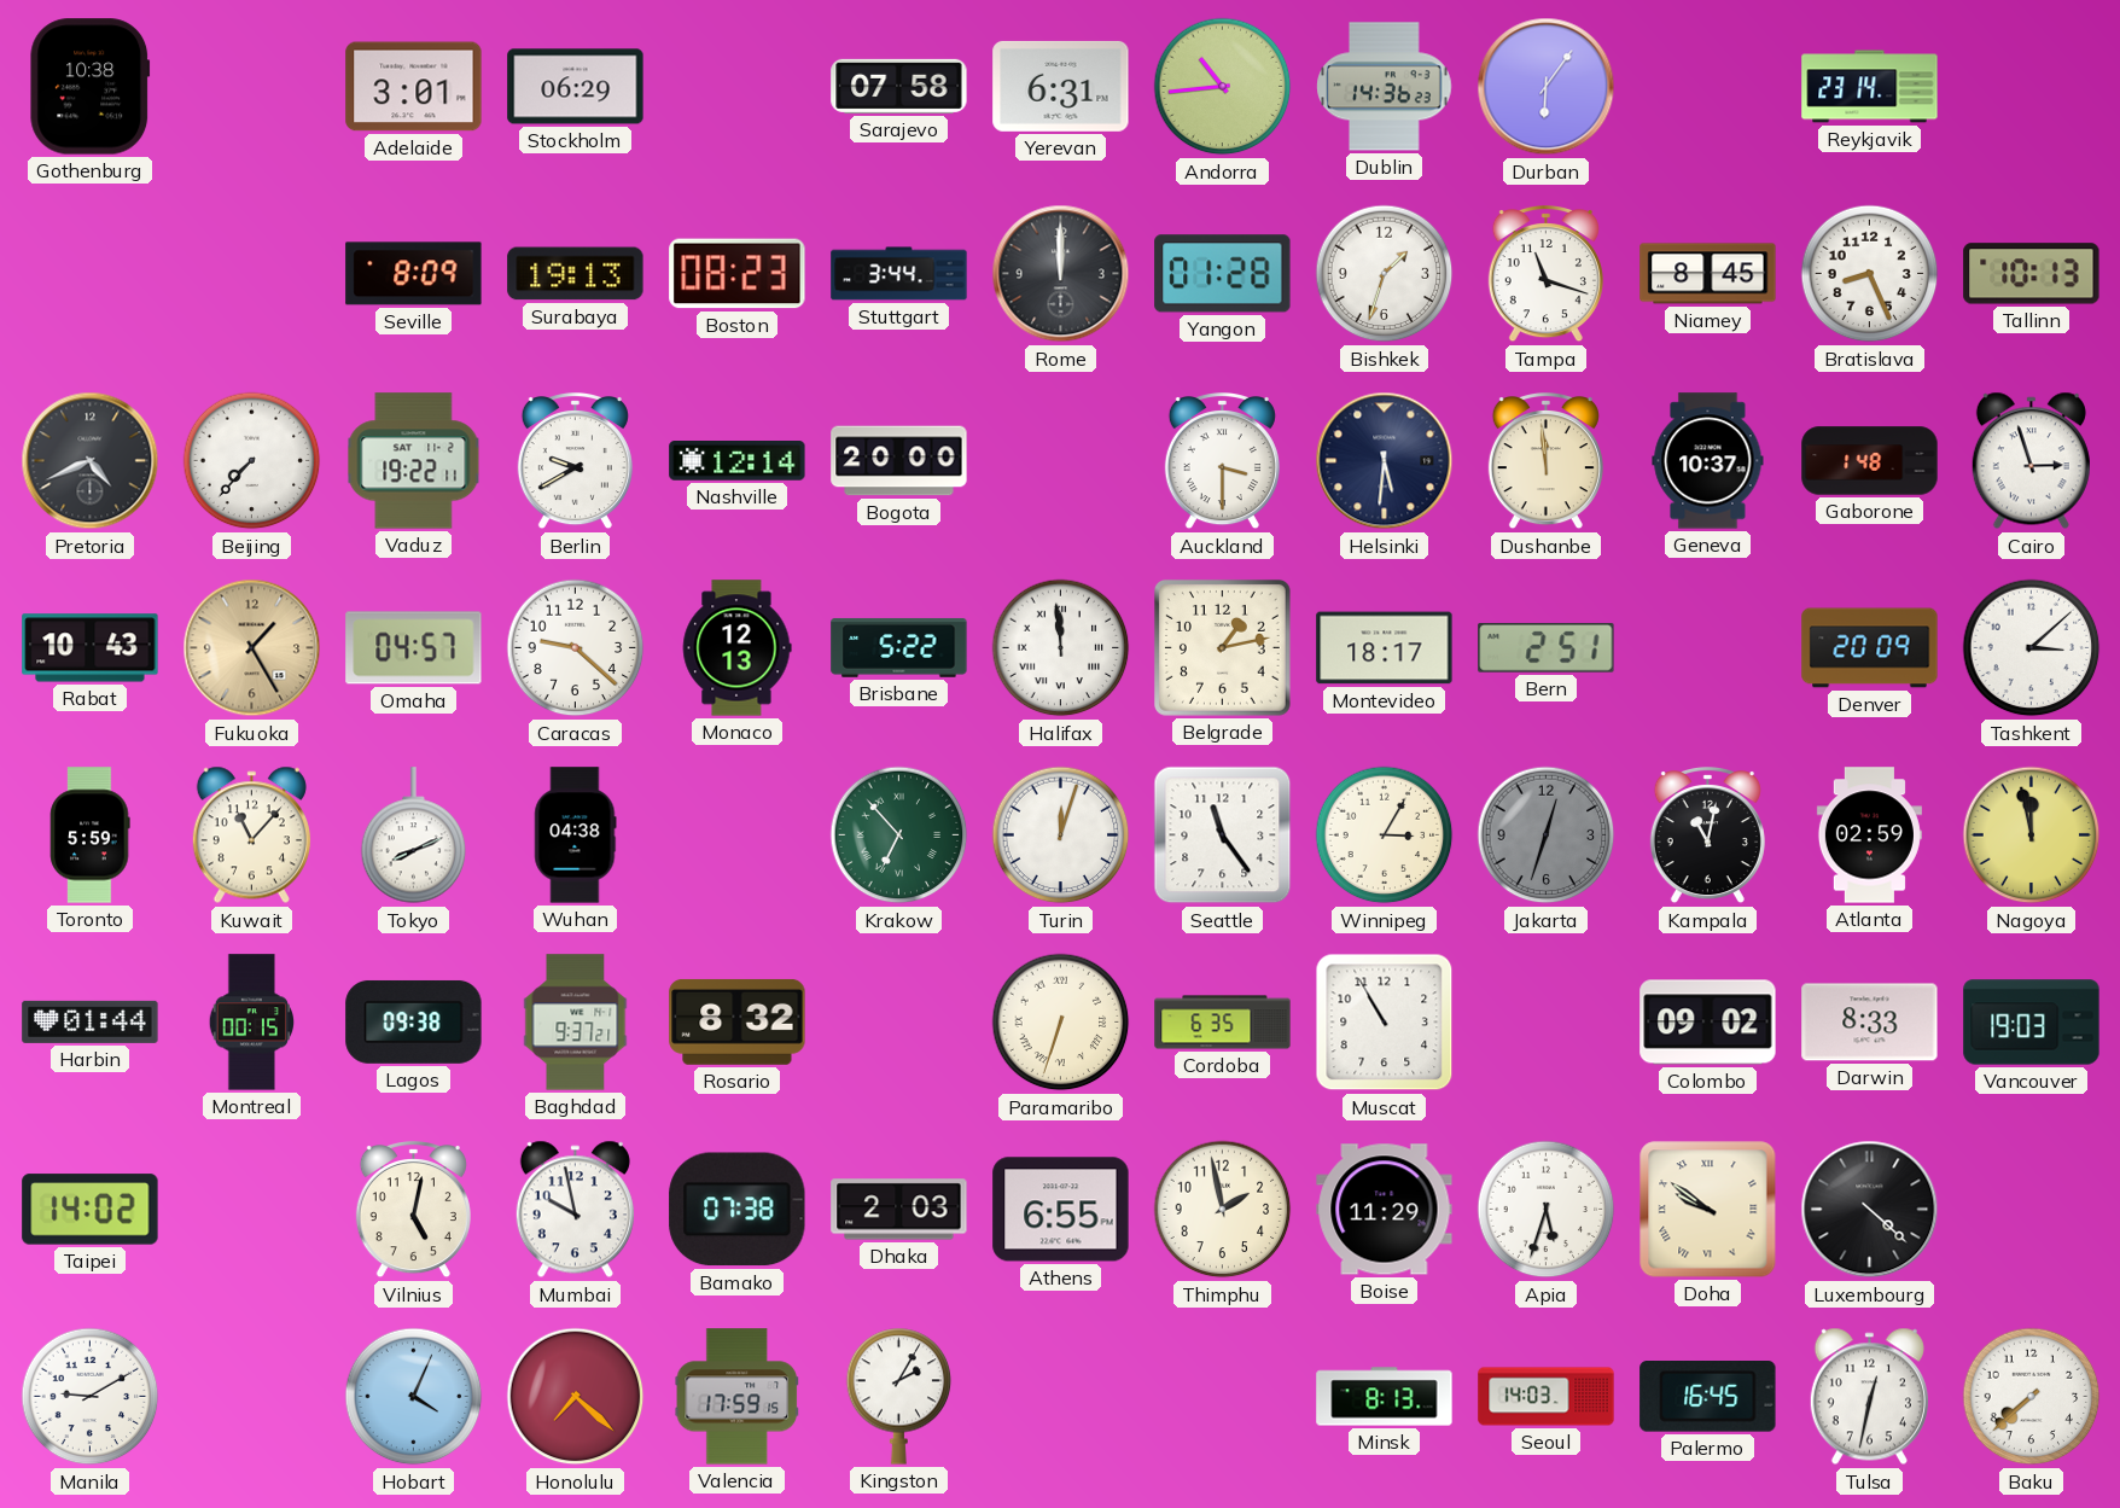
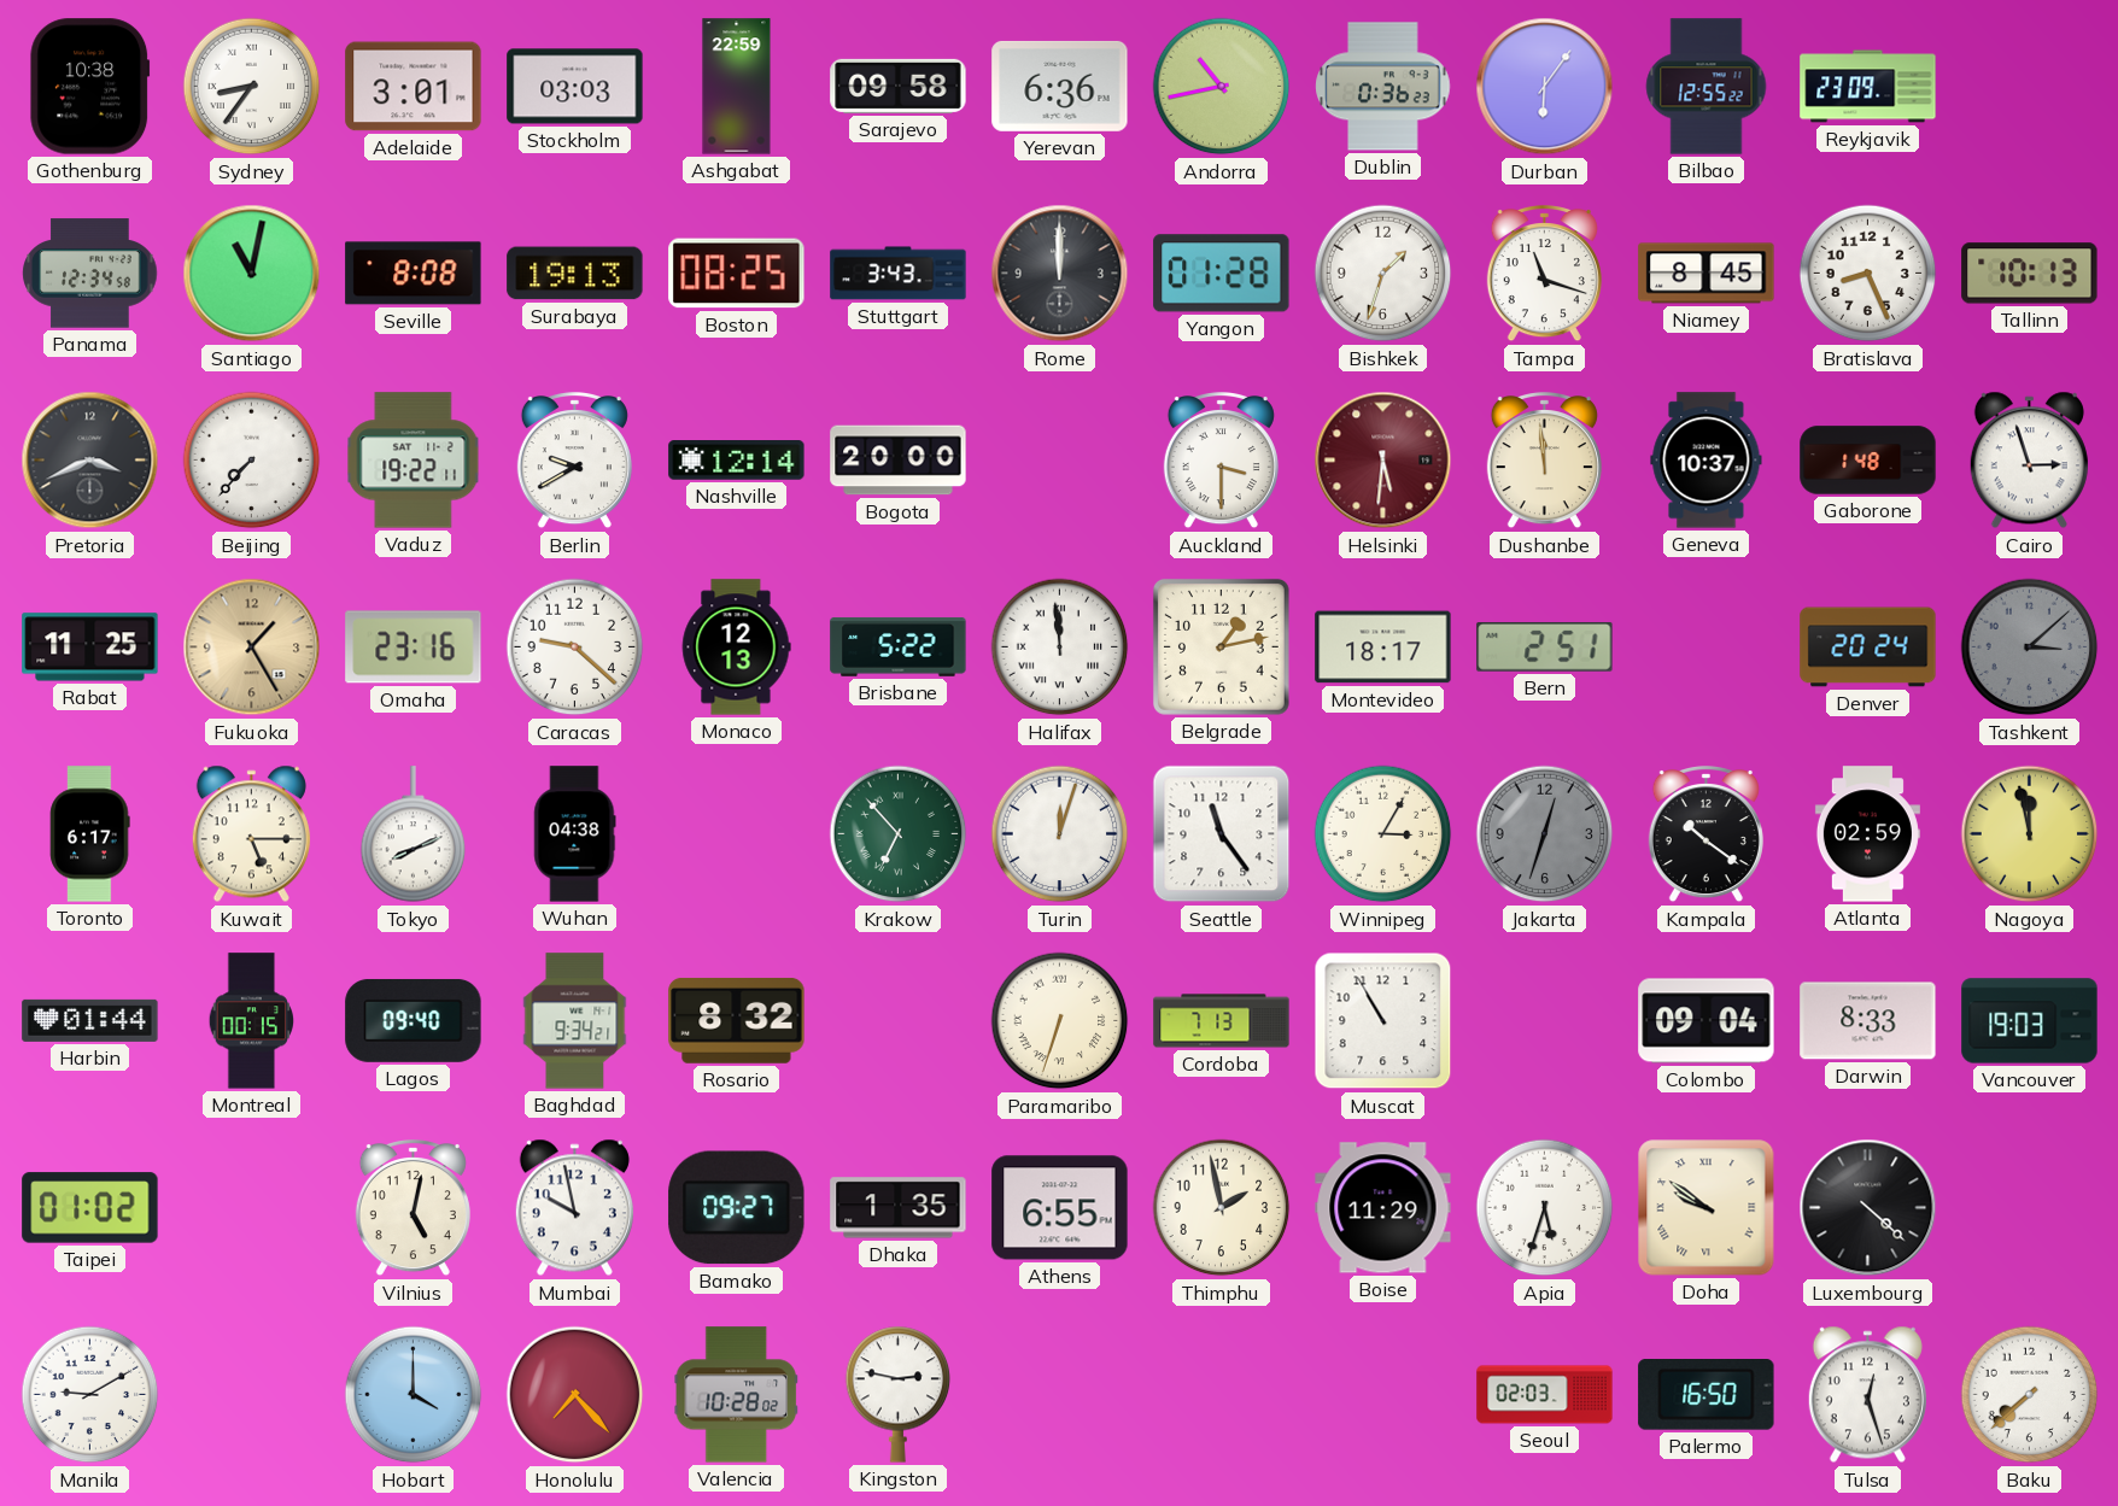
Sydney: none -> 8:36 (252, 87)
Stockholm: 06:29 -> 03:03 (575, 87)
Ashgabat: none -> 22:59 (737, 87)
Sarajevo: 07:58 -> 09:58 (899, 86)
Yerevan: 6:31 -> 6:36 (1060, 86)
Andorra: 10:44 -> 10:43 (1222, 87)
Dublin: 14:36 -> 0:36 (1383, 87)
Bilbao: none -> 12:55 (1707, 87)
Reykjavik: 23:14 -> 23:09 (1868, 87)
Panama: none -> 12:34 (90, 274)
Santiago: none -> 11:02 (252, 274)
Seville: 8:09 -> 8:08 (414, 274)
Boston: 08:23 -> 08:25 (737, 274)
Stuttgart: 3:44 -> 3:43 (899, 274)
Pretoria: 4:41 -> 3:41 (90, 461)
Helsinki dial: navy -> burgundy (1383, 461)
Rabat: 10:43 -> 11:25 (90, 647)
Omaha: 04:57 -> 23:16 (414, 647)
Denver: 20:09 -> 20:24 (1868, 647)
Tashkent dial: white -> grey (2030, 647)
Toronto: 5:59 -> 6:17 (90, 834)
Kuwait: 11:07 -> 5:15 (251, 834)
Kampala: 11:02 -> 10:21 (1705, 836)
Lagos: 09:38 -> 09:40 (414, 1020)
Baghdad: 9:37 -> 9:34 (575, 1021)
Cordoba: 6:35 -> 7:13 (1222, 1021)
Colombo: 09:02 -> 09:04 (1707, 1021)
Taipei: 14:02 -> 01:02 (90, 1208)
Bamako: 07:38 -> 09:27 (737, 1208)
Dhaka: 2:03 -> 1:35 (899, 1208)
Hobart: 4:04 -> 4:00 (414, 1395)
Honolulu: 7:22 -> 7:23 (575, 1395)
Valencia: 17:59 -> 10:28 (736, 1395)
Kingston: 2:05 -> 2:47 (899, 1394)
Minsk: 8:13 -> none (1385, 1397)
Seoul: 14:03 -> 02:03 (1545, 1395)
Palermo: 16:45 -> 16:50 (1707, 1395)
Tulsa: 12:32 -> 12:27 (1867, 1395)
